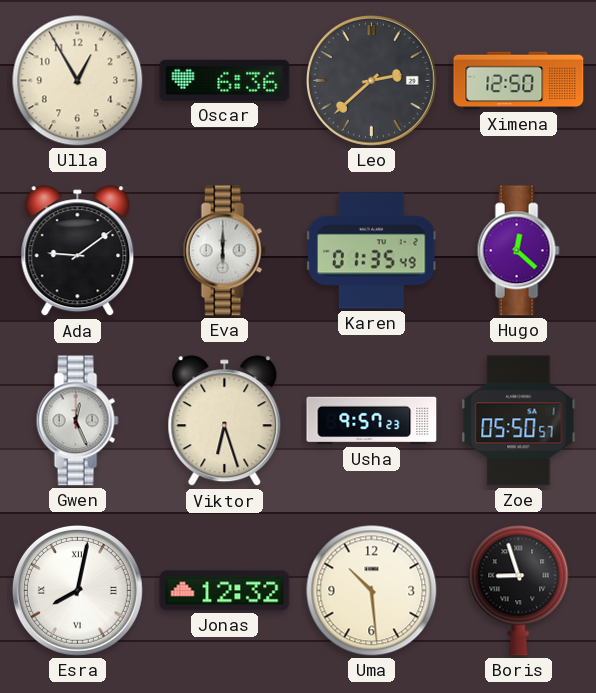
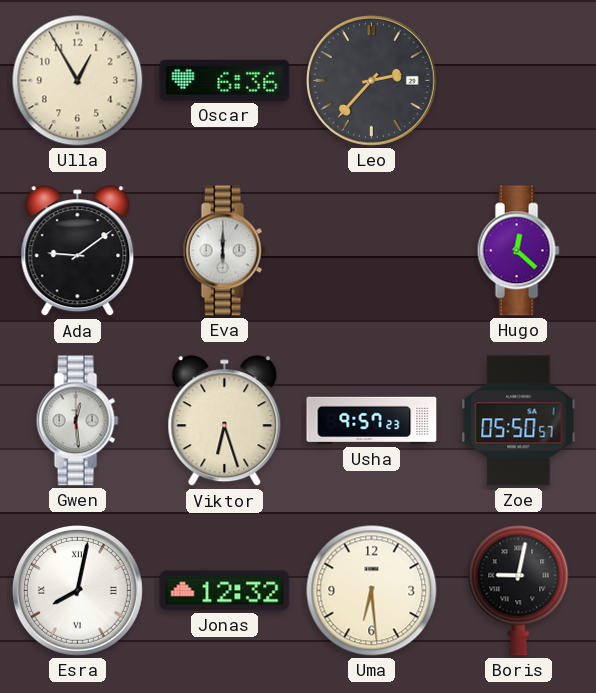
Leo: 2:38 -> 2:37 (371, 80)
Ximena: 12:50 -> none (519, 81)
Karen: 01:35 -> none (372, 251)
Gwen: 12:26 -> 12:29 (77, 421)
Uma: 10:29 -> 6:29 (372, 591)
Boris: 8:57 -> 9:02 (519, 591)
